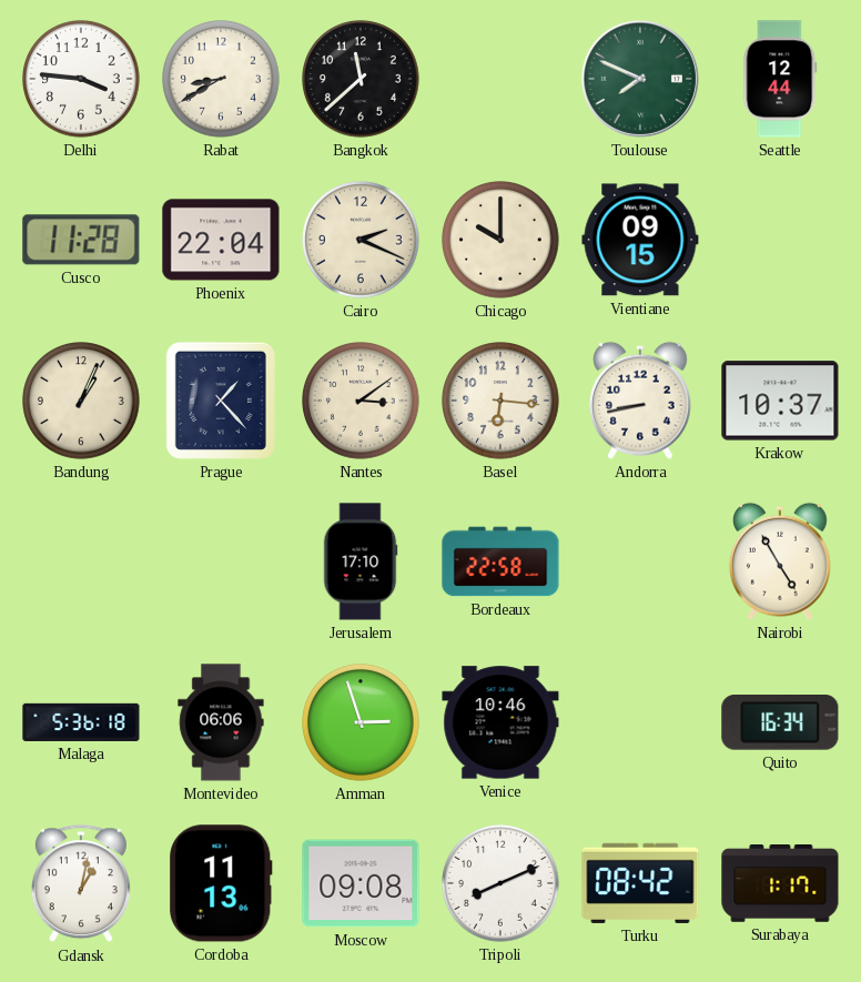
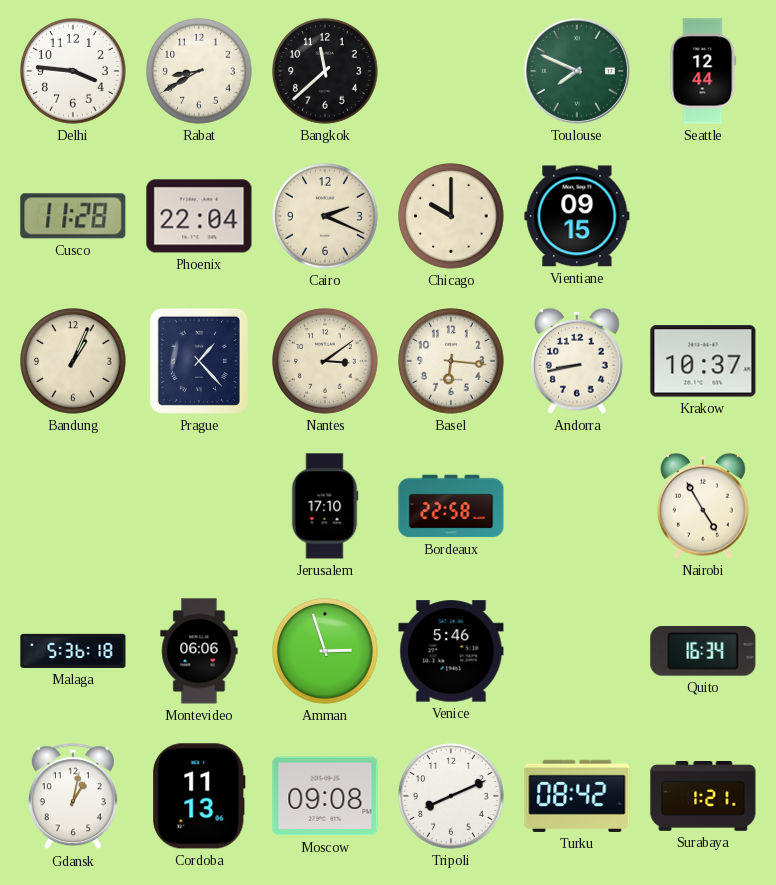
Venice: 10:46 -> 5:46 (451, 651)
Surabaya: 1:17 -> 1:21 (703, 797)
